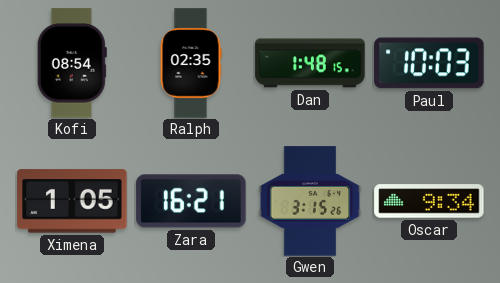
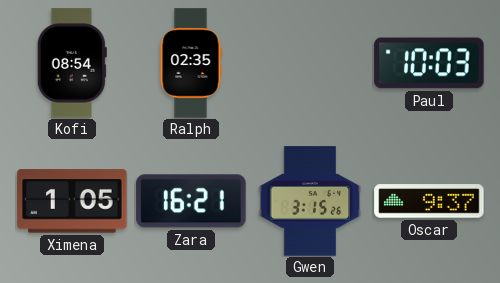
Dan: 1:48 -> none (310, 63)
Oscar: 9:34 -> 9:37 (429, 201)
